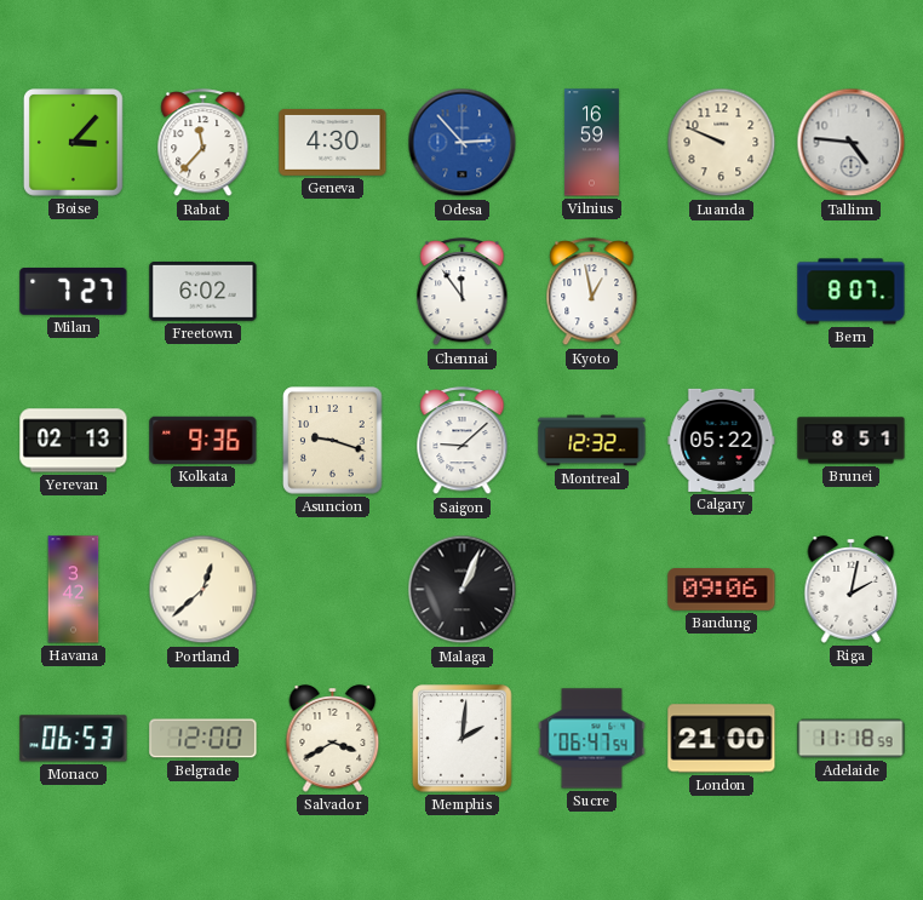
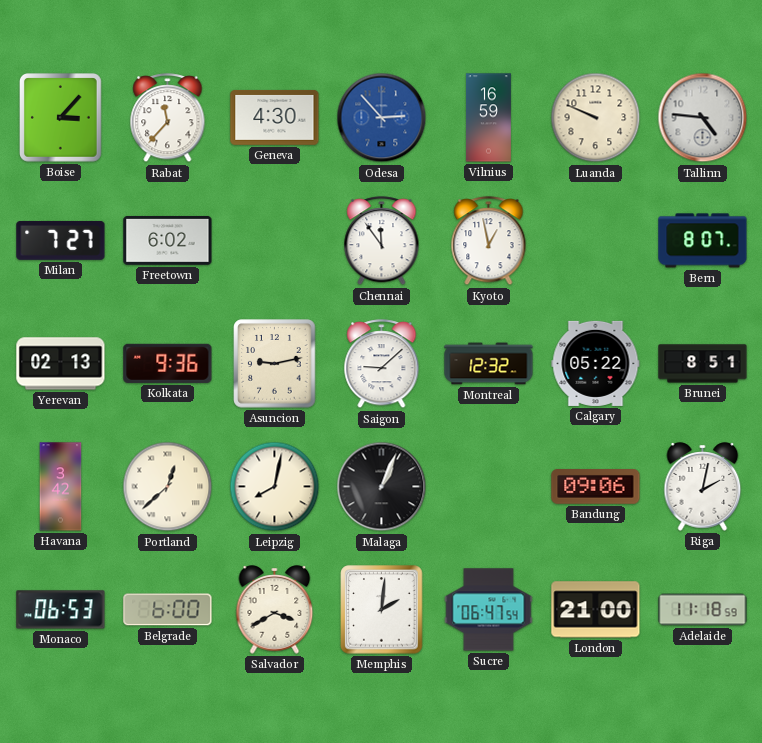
Asuncion: 9:18 -> 9:13 (275, 364)
Leipzig: none -> 8:02 (275, 487)
Belgrade: 12:00 -> 6:00 (168, 610)
